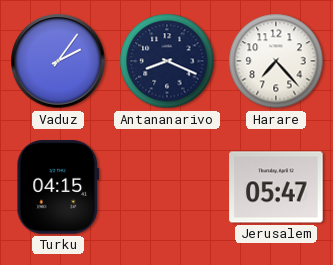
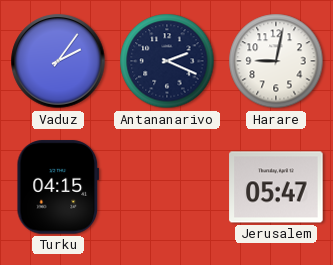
Antananarivo: 8:19 -> 2:19 (167, 61)
Harare: 7:23 -> 9:02 (276, 61)
